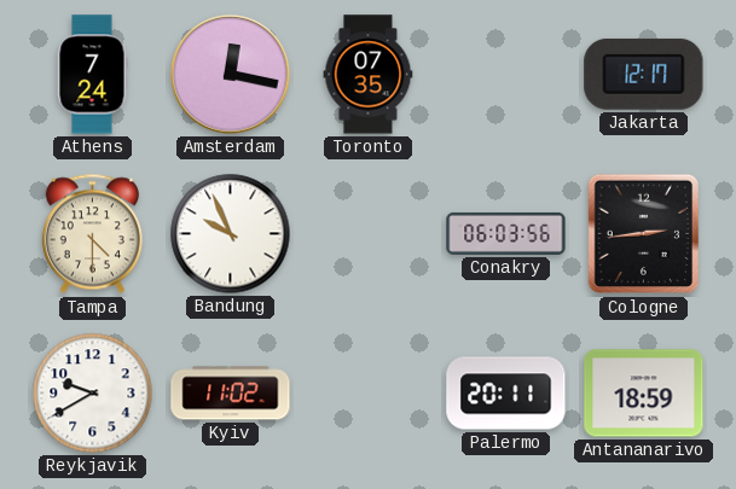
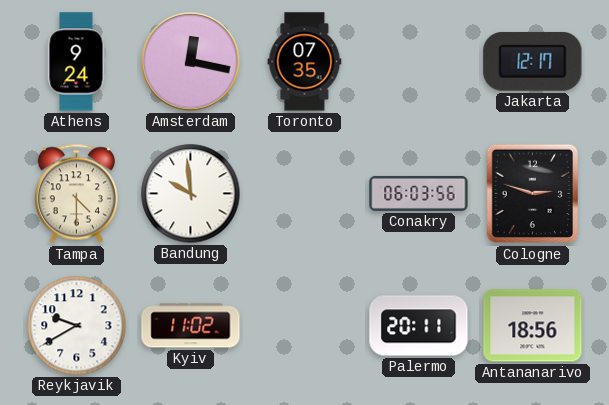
Athens: 7:24 -> 9:24 (76, 62)
Bandung: 9:56 -> 9:59 (191, 194)
Cologne: 2:44 -> 2:48 (532, 194)
Antananarivo: 18:59 -> 18:56 (533, 326)
